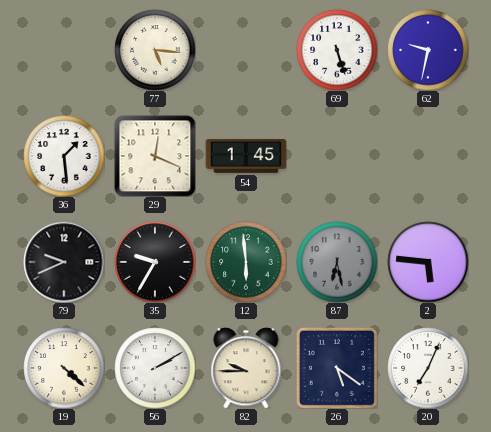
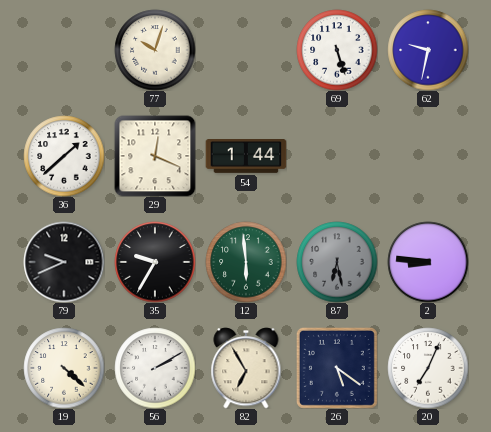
77: 5:16 -> 10:03 (155, 50)
36: 1:29 -> 1:38 (64, 156)
54: 1:45 -> 1:44 (246, 157)
2: 5:46 -> 8:46 (428, 262)
82: 9:45 -> 6:55 (246, 368)
